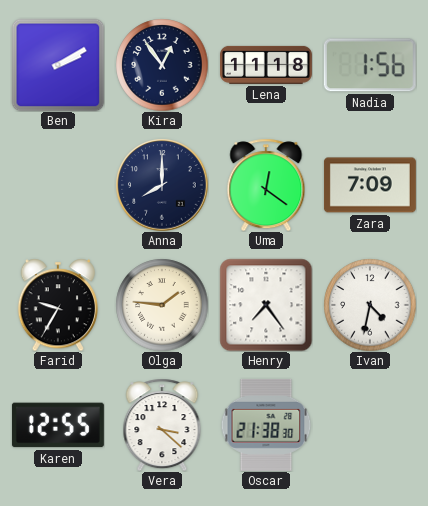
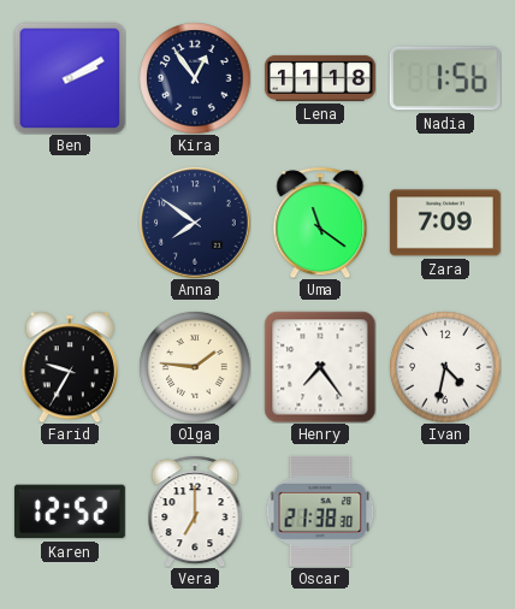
Anna: 8:00 -> 7:51 (195, 223)
Uma: 12:21 -> 11:21 (320, 223)
Karen: 12:55 -> 12:52 (70, 512)
Vera: 3:22 -> 7:00 (195, 512)
